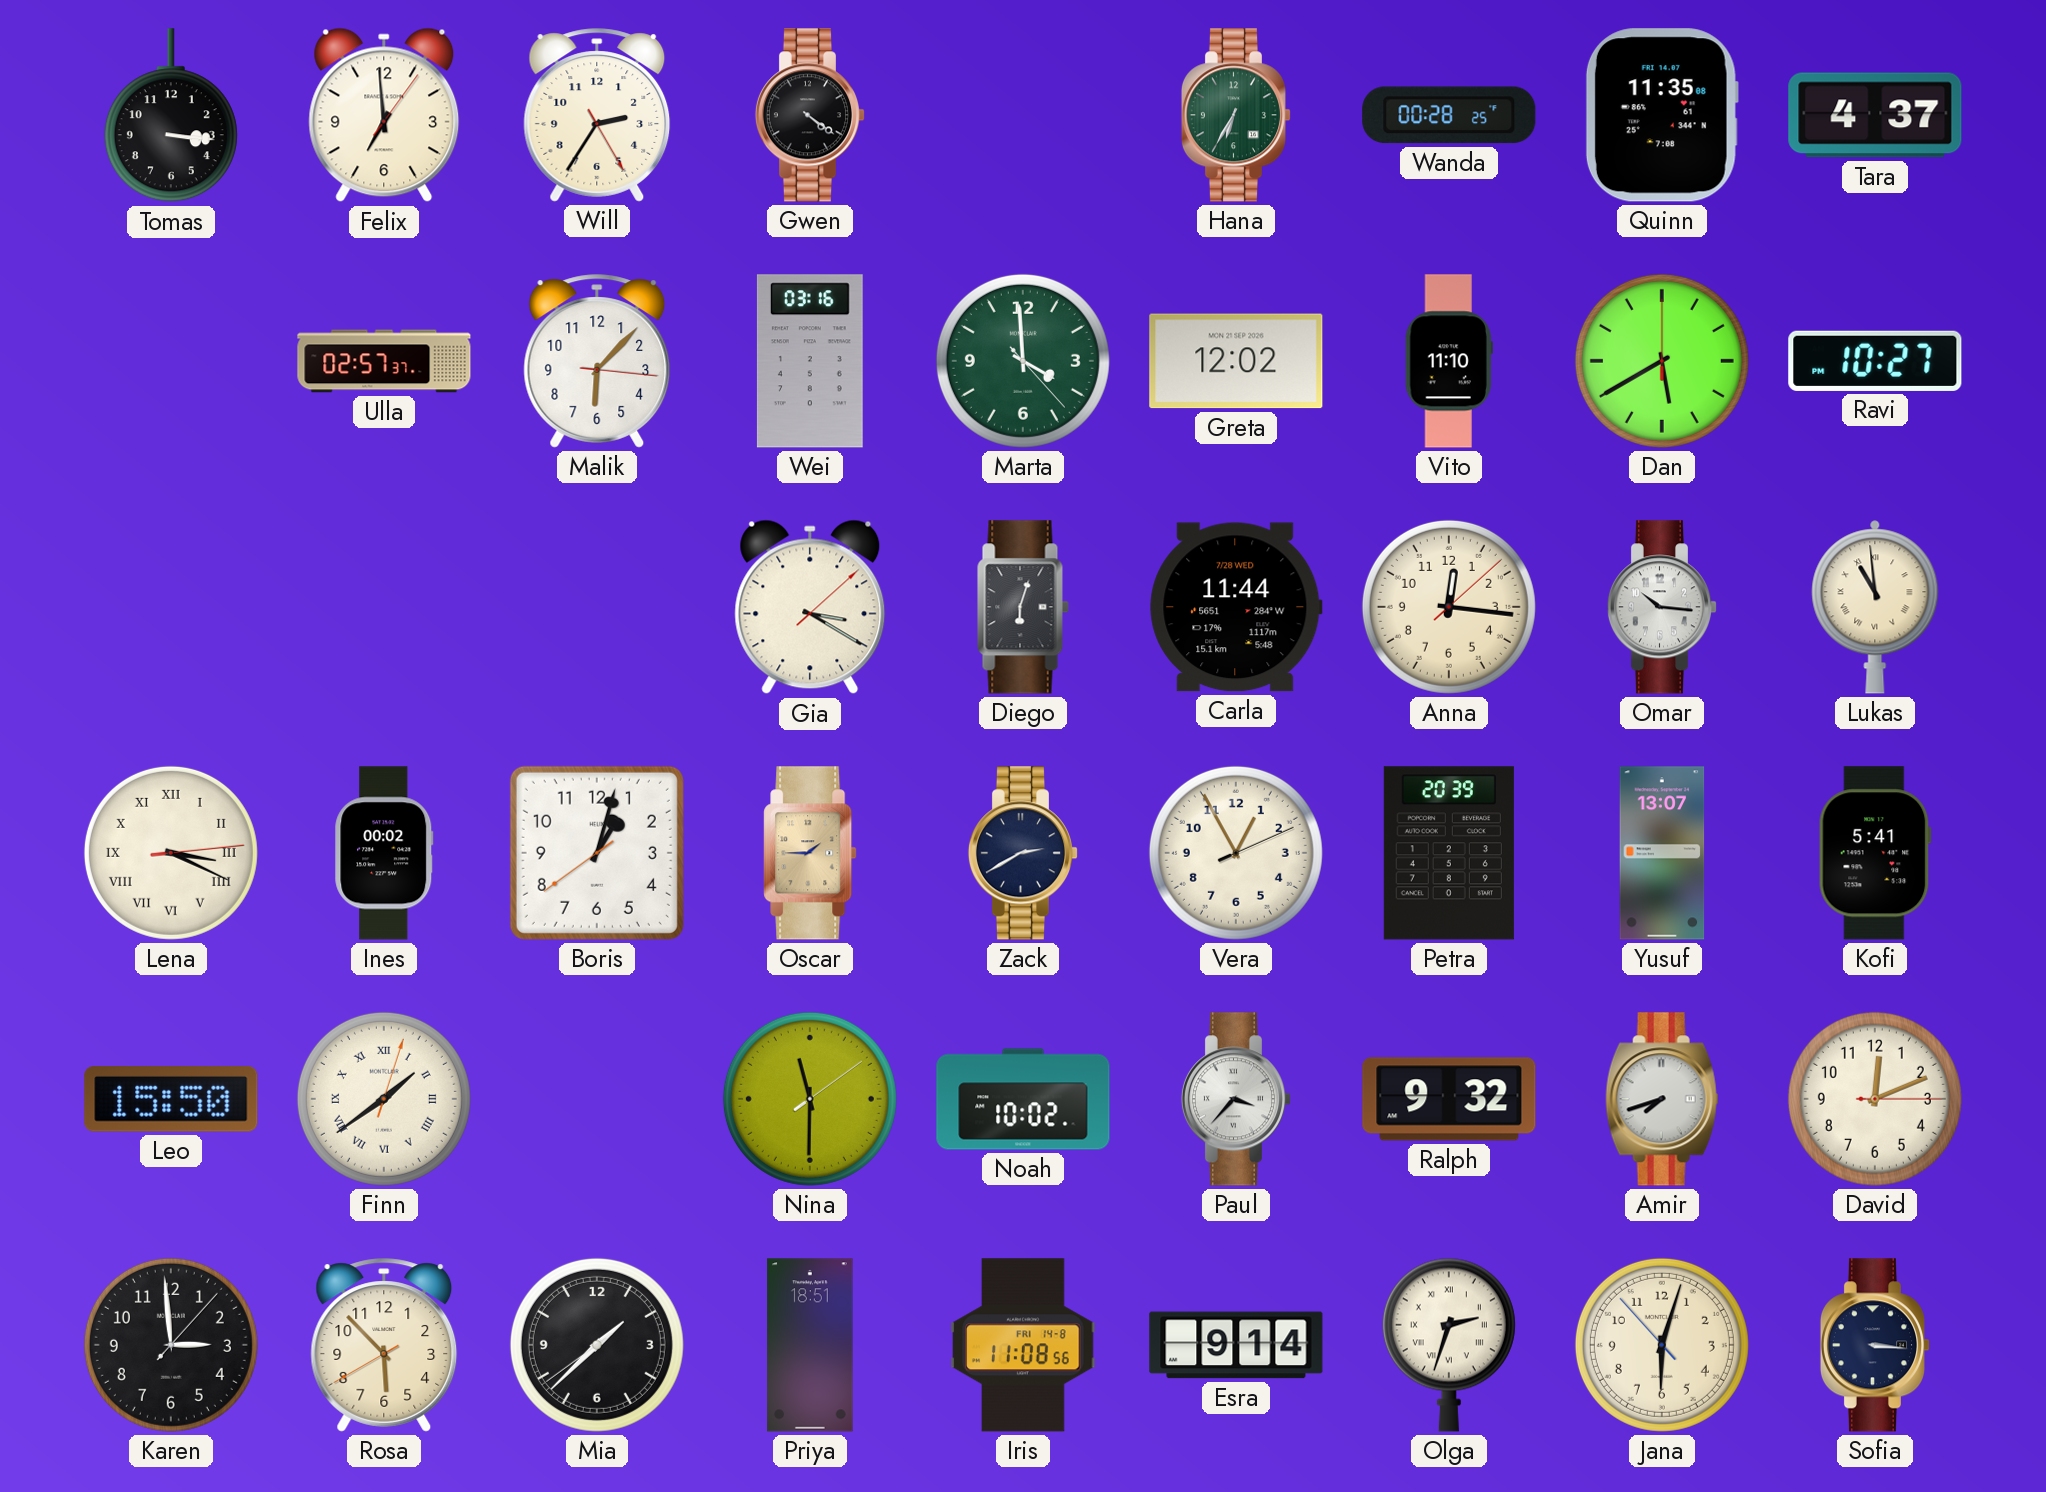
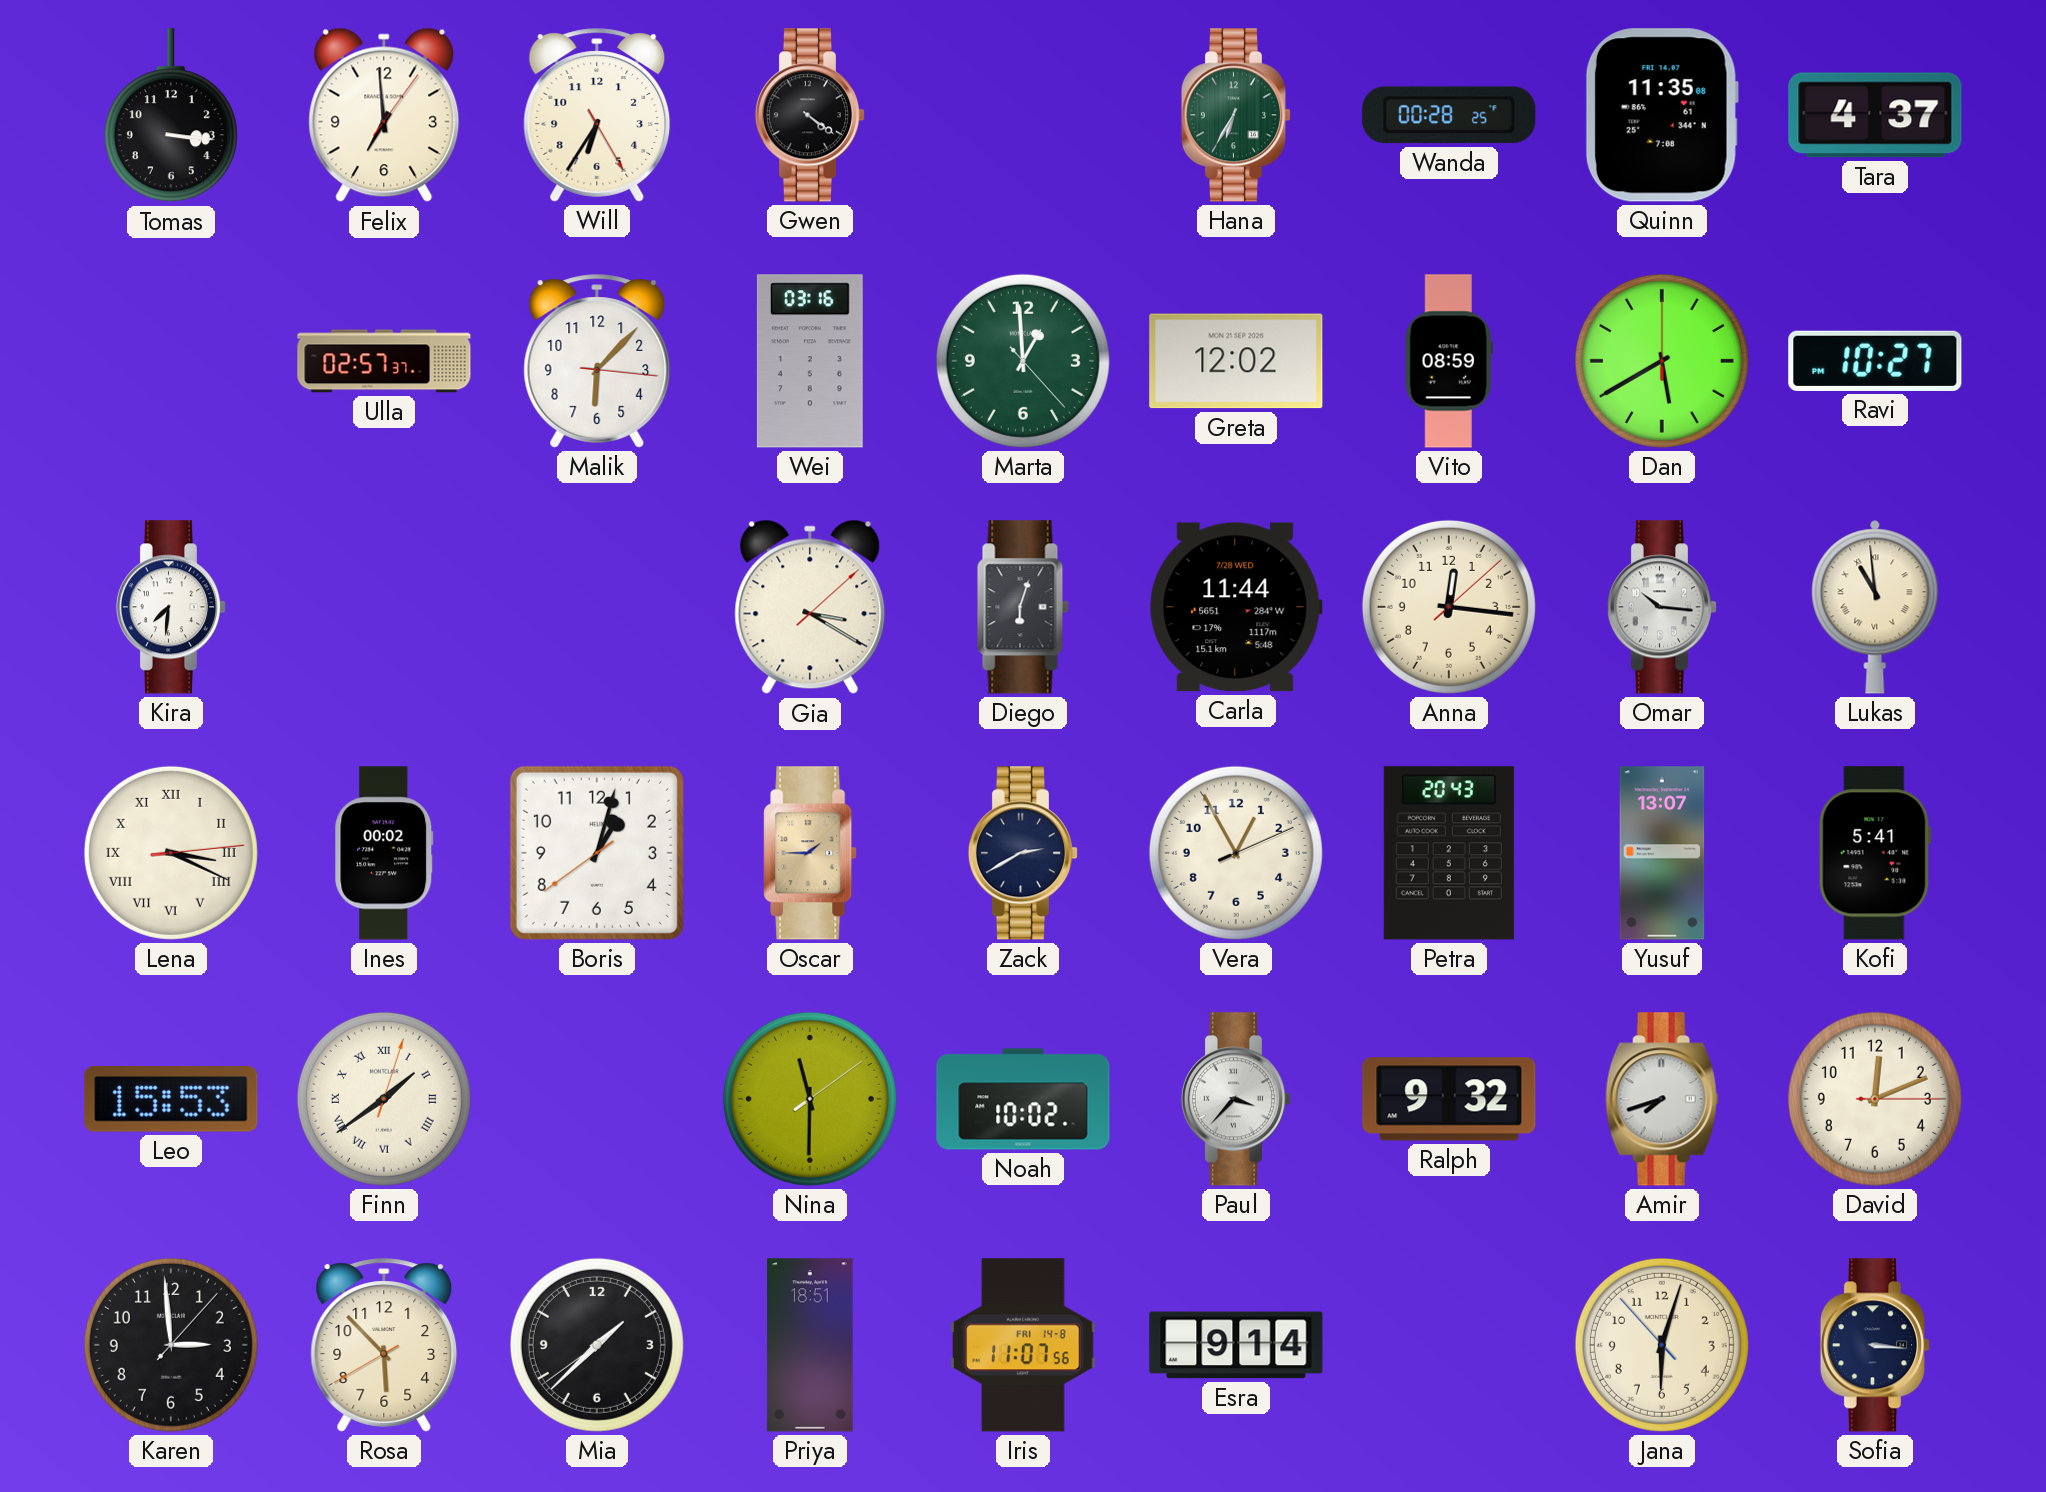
Will: 2:35 -> 6:35 (597, 115)
Marta: 3:59 -> 12:59 (1023, 361)
Vito: 11:10 -> 08:59 (1449, 361)
Kira: none -> 7:31 (171, 607)
Petra: 20:39 -> 20:43 (1449, 853)
Leo: 15:50 -> 15:53 (171, 1100)
Iris: 11:08 -> 11:07 (1023, 1345)
Olga: 2:33 -> none (1449, 1345)
